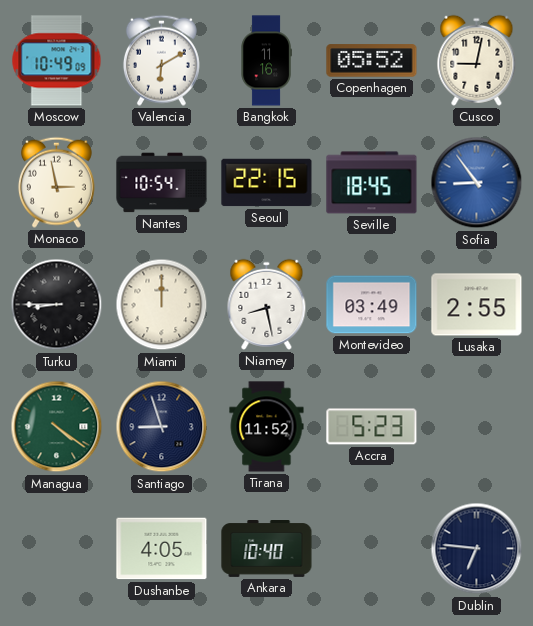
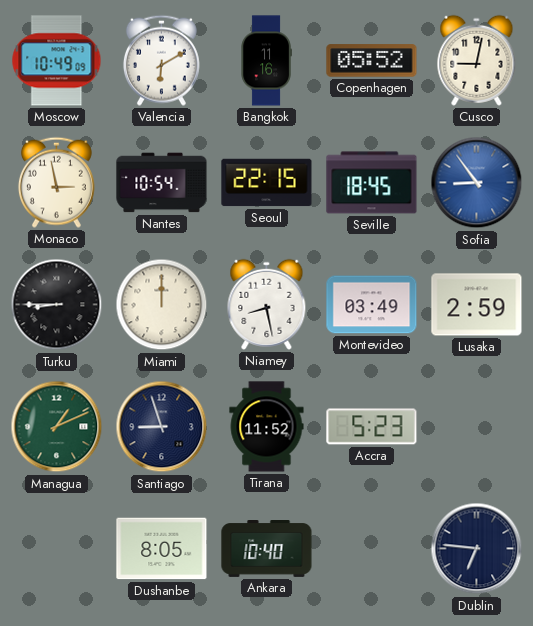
Lusaka: 2:55 -> 2:59 (477, 305)
Managua: 4:21 -> 1:11 (57, 427)
Dushanbe: 4:05 -> 8:05 (162, 549)
